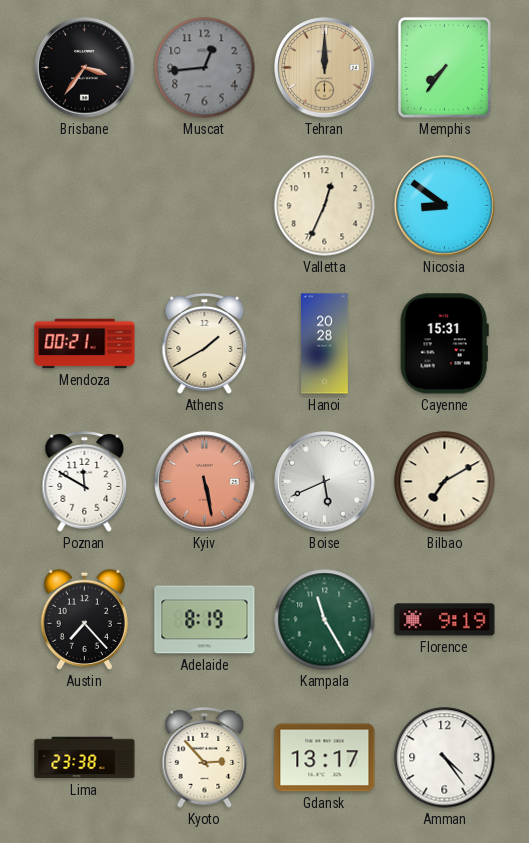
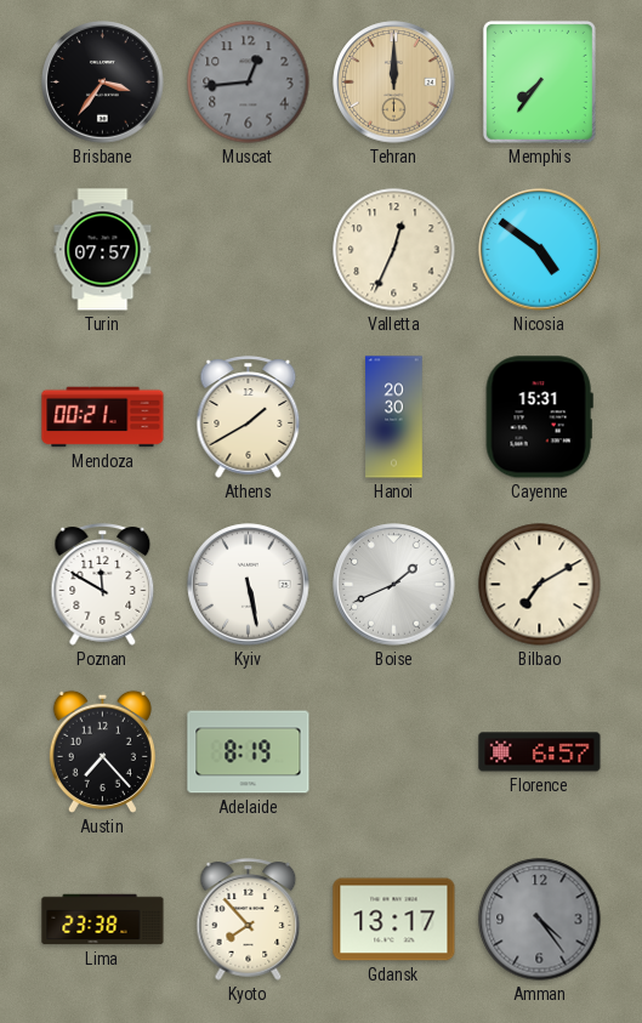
Turin: none -> 07:57 (103, 250)
Nicosia: 8:51 -> 4:51 (540, 250)
Hanoi: 20:28 -> 20:30 (394, 417)
Kyiv dial: salmon -> white (249, 585)
Boise: 5:41 -> 1:41 (394, 585)
Kampala: 11:25 -> none (325, 620)
Florence: 9:19 -> 6:57 (540, 752)
Kyoto: 2:53 -> 7:53 (249, 920)
Amman dial: white -> grey (540, 920)
